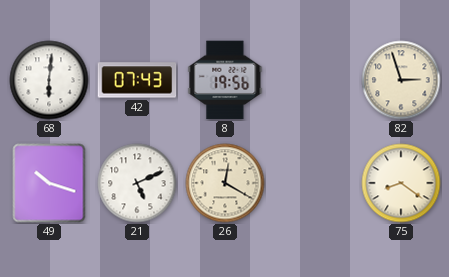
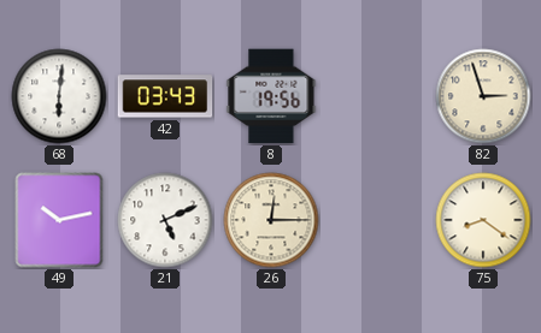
42: 07:43 -> 03:43 (165, 96)
49: 10:18 -> 10:13 (59, 220)
26: 12:20 -> 12:15 (271, 220)
